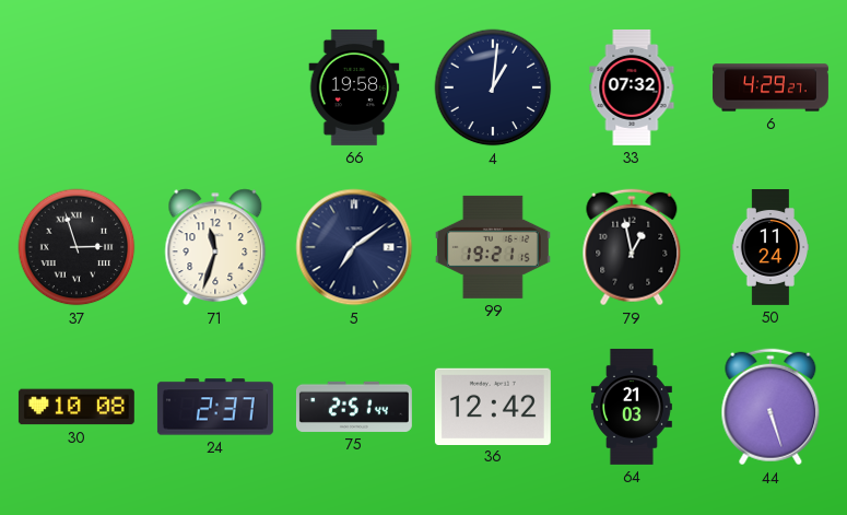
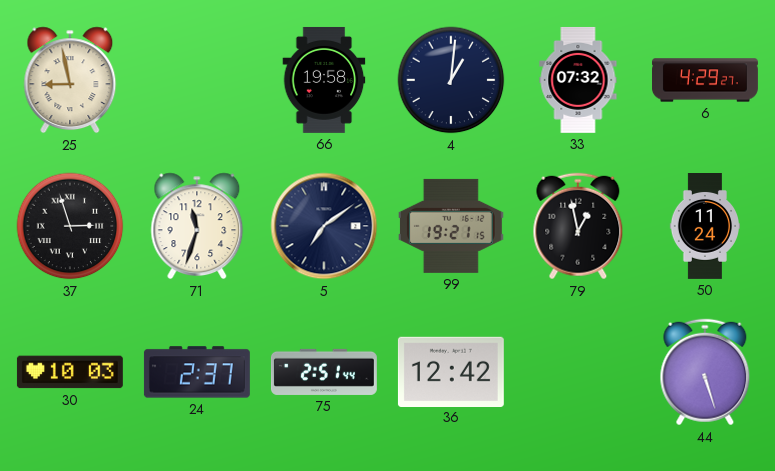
25: none -> 8:58 (70, 80)
30: 10:08 -> 10:03 (70, 372)
64: 21:03 -> none (632, 407)
